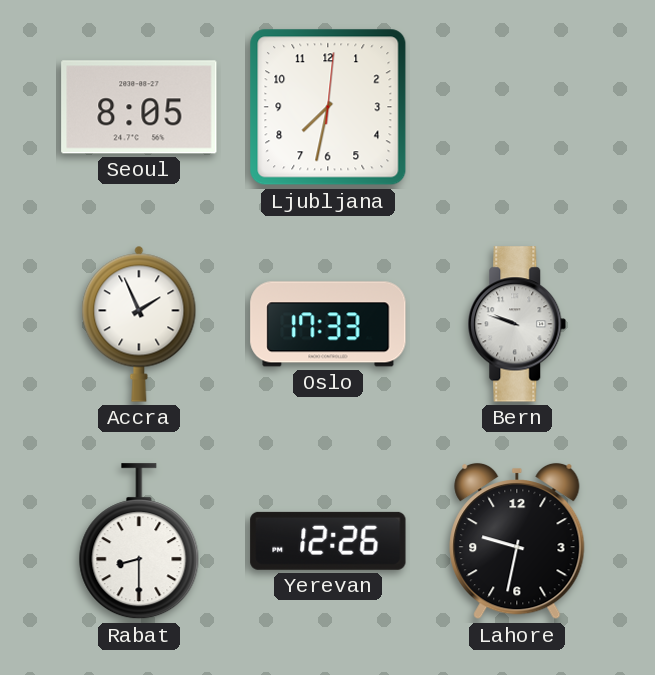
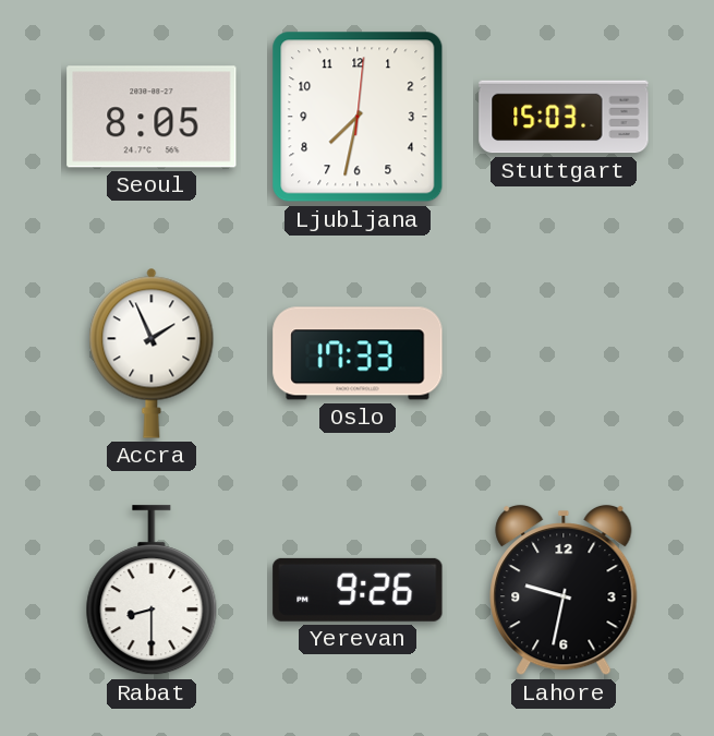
Stuttgart: none -> 15:03 (564, 117)
Bern: 9:48 -> none (517, 324)
Yerevan: 12:26 -> 9:26 (358, 590)
